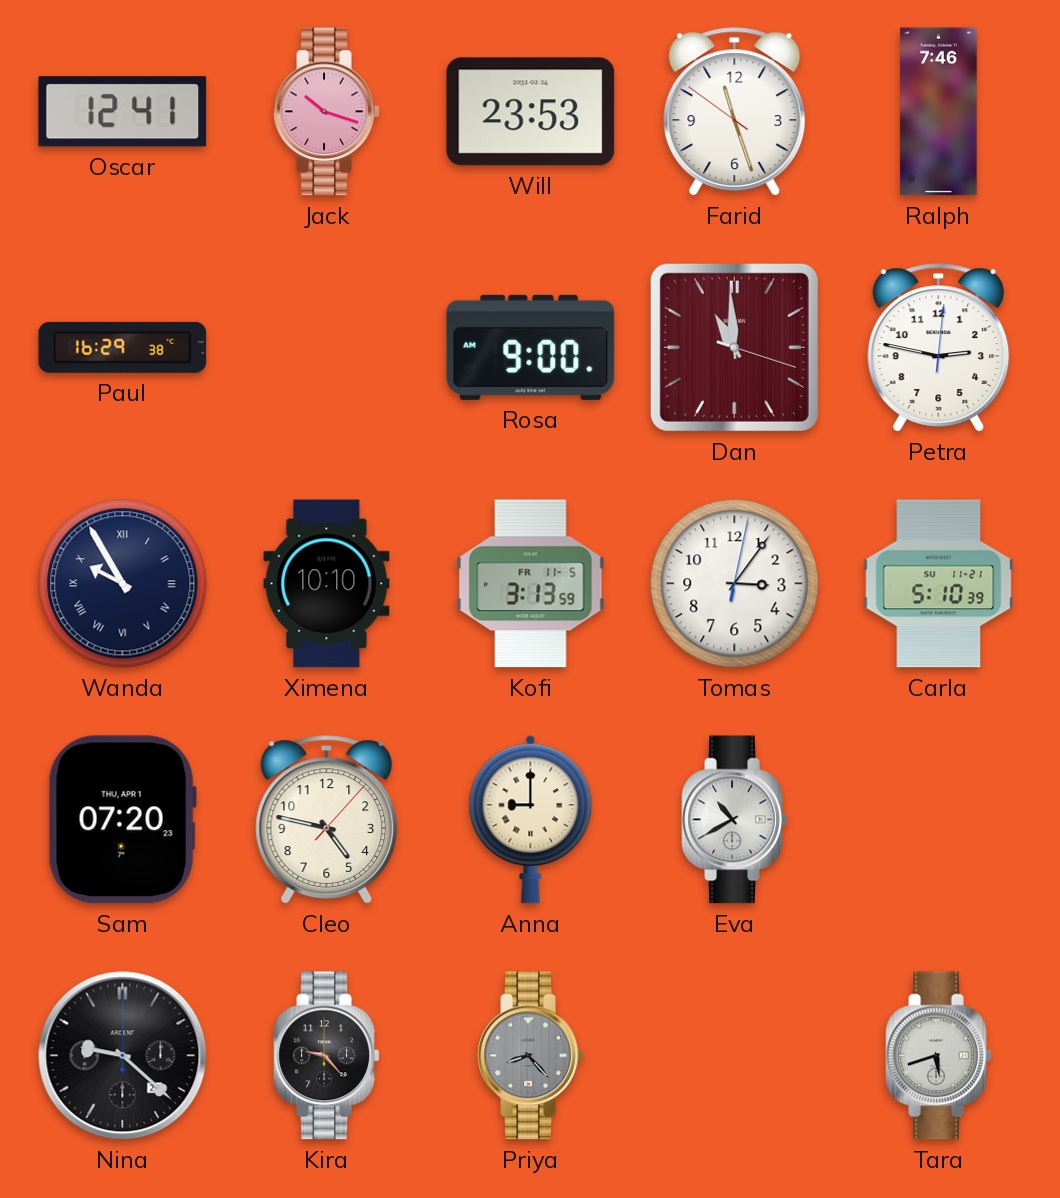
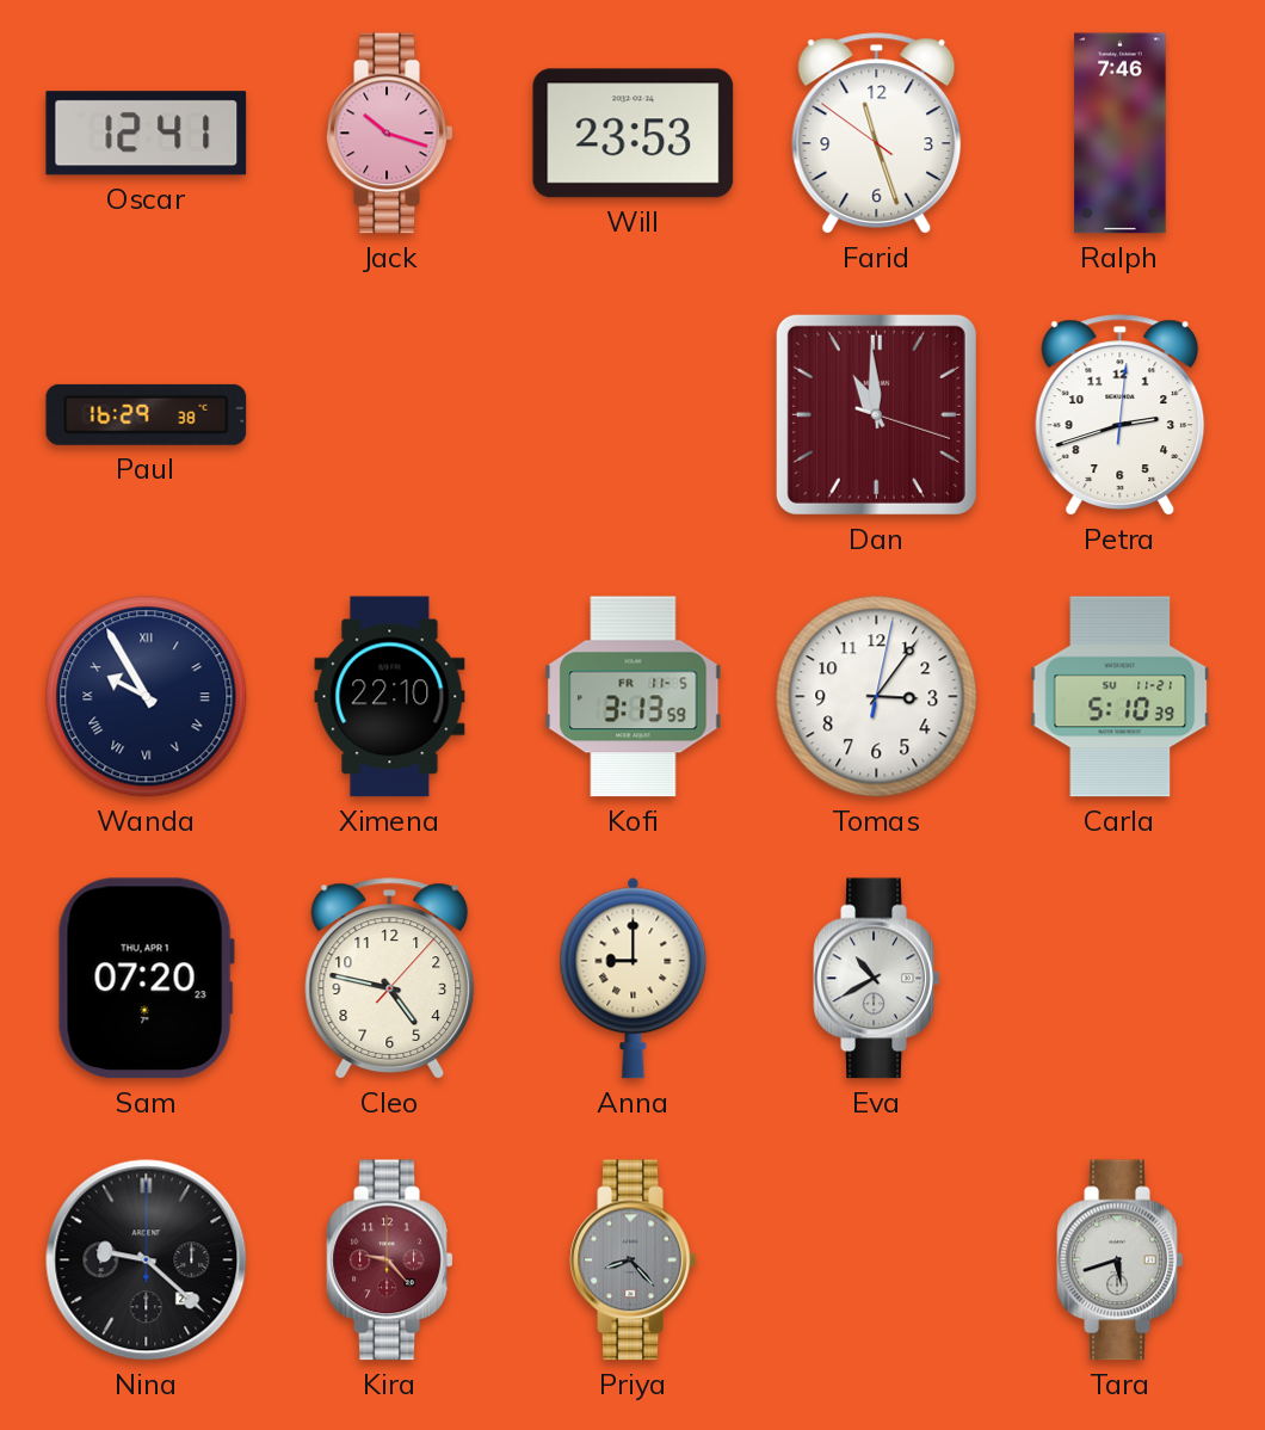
Rosa: 9:00 -> none (531, 347)
Petra: 2:47 -> 2:42 (1121, 415)
Ximena: 10:10 -> 22:10 (390, 697)
Kira dial: black -> burgundy (390, 1261)
